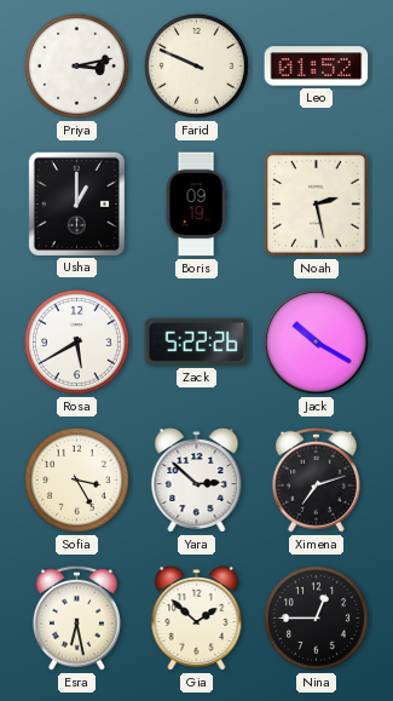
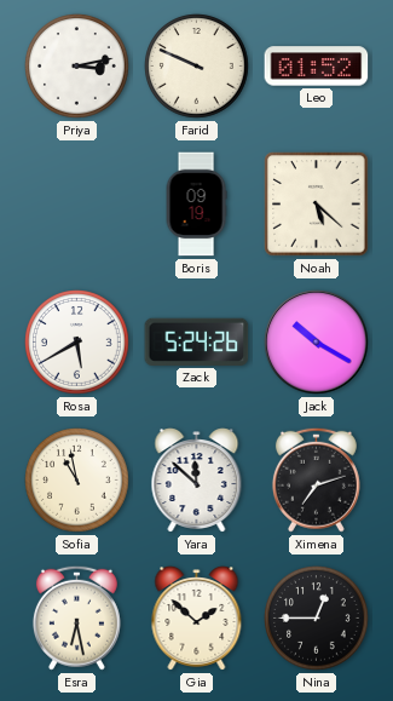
Usha: 1:00 -> none (76, 203)
Noah: 2:28 -> 5:22 (317, 205)
Zack: 5:22 -> 5:24 (197, 341)
Sofia: 3:25 -> 10:58 (77, 481)
Yara: 2:52 -> 11:52 (197, 481)
